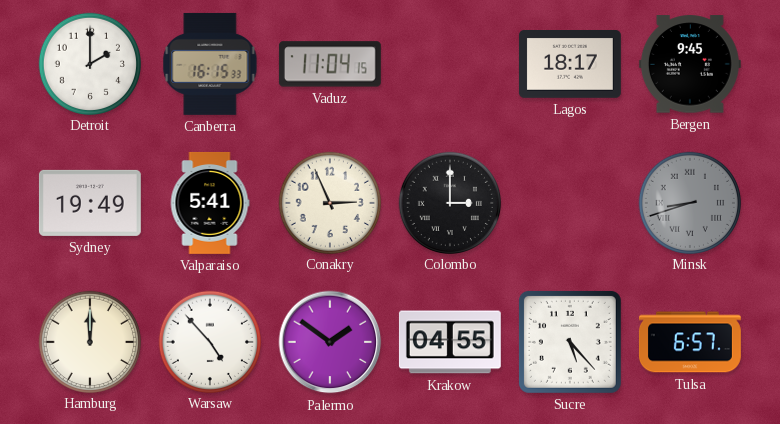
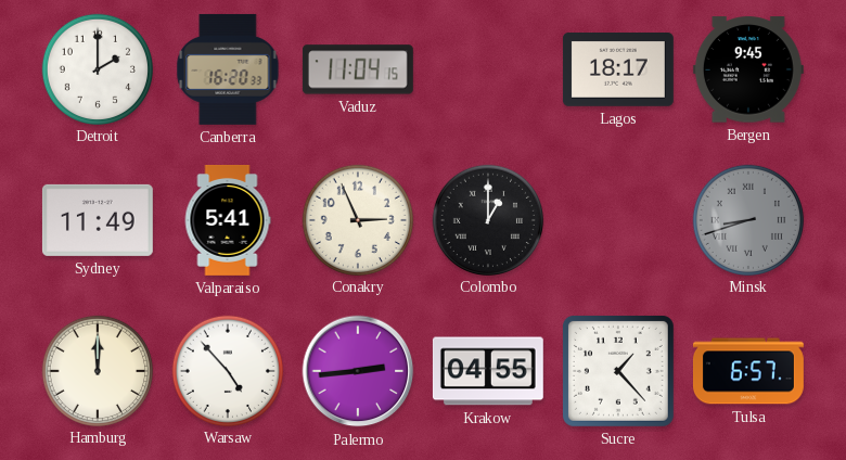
Canberra: 16:15 -> 16:20 (228, 69)
Sydney: 19:49 -> 11:49 (98, 220)
Colombo: 3:00 -> 1:00 (487, 219)
Palermo: 1:51 -> 2:44 (358, 371)
Sucre: 5:23 -> 1:23 (618, 371)
